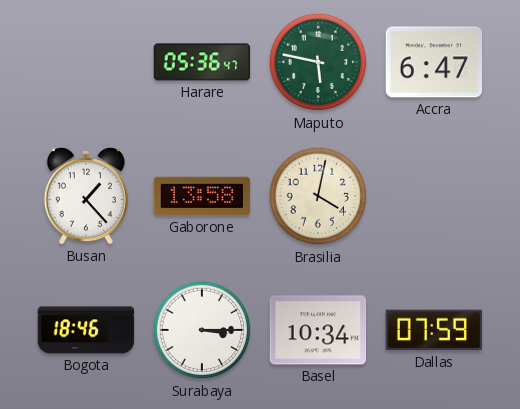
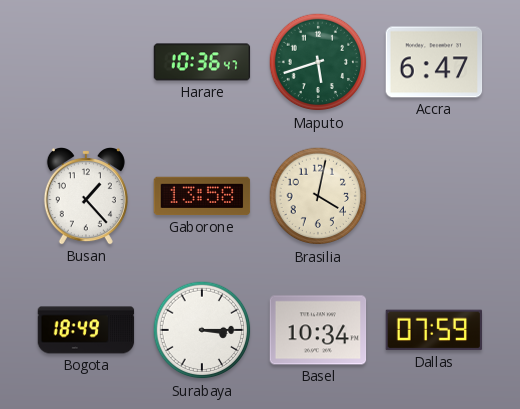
Harare: 05:36 -> 10:36 (202, 62)
Maputo: 5:47 -> 5:42 (318, 62)
Bogota: 18:46 -> 18:49 (86, 330)
